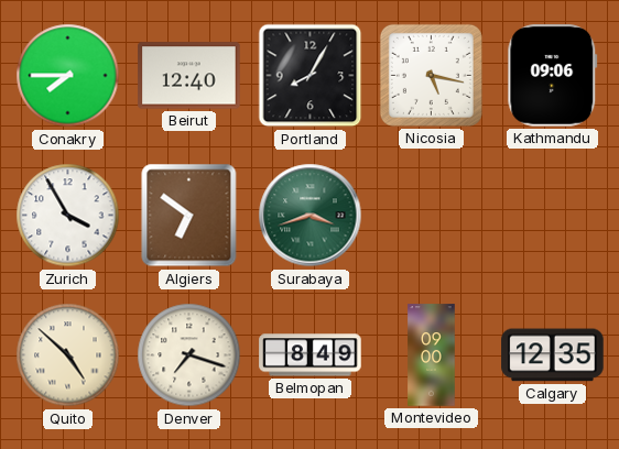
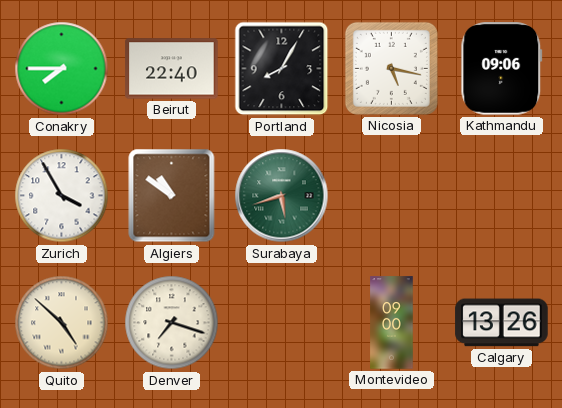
Beirut: 12:40 -> 22:40 (172, 69)
Algiers: 6:51 -> 10:51 (172, 196)
Surabaya: 3:42 -> 5:42 (282, 196)
Belmopan: 8:49 -> none (311, 355)
Calgary: 12:35 -> 13:26 (502, 323)
